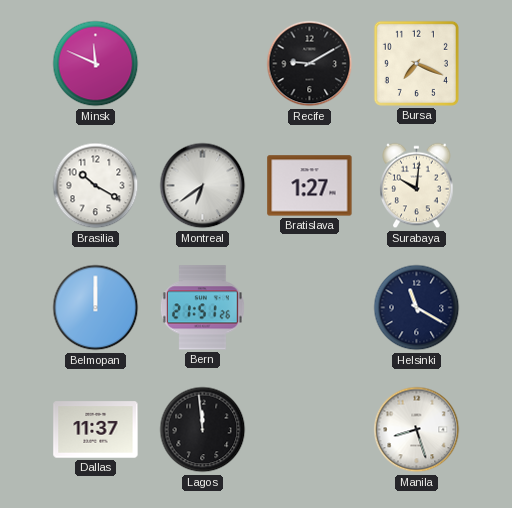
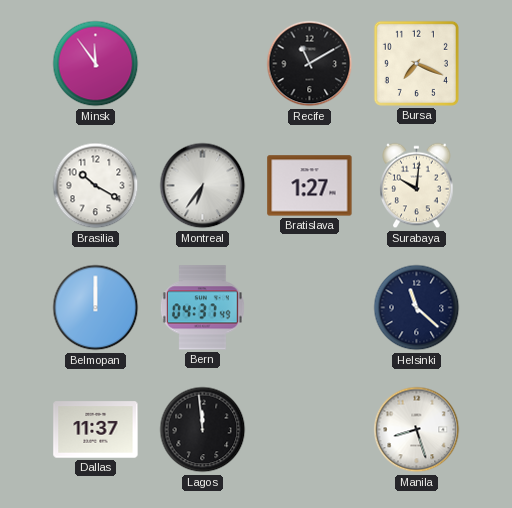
Minsk: 11:49 -> 11:54 (96, 64)
Recife: 9:10 -> 11:10 (310, 64)
Montreal: 6:39 -> 6:36 (203, 186)
Bern: 21:51 -> 04:37 (202, 308)
Helsinki: 11:20 -> 11:22 (417, 308)
